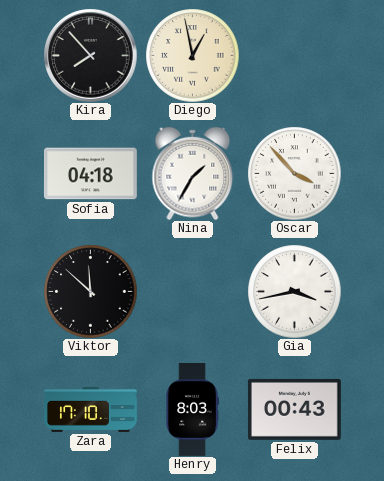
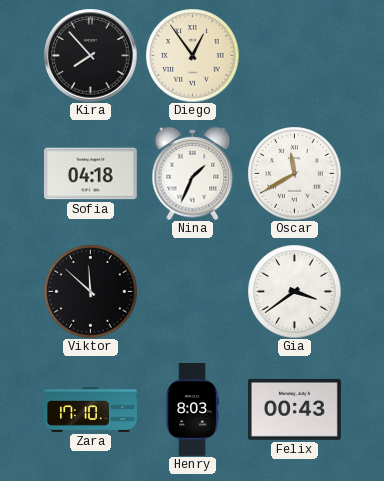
Diego: 12:58 -> 12:54 (192, 55)
Nina: 1:35 -> 1:34 (193, 173)
Oscar: 3:53 -> 11:40 (294, 173)
Gia: 3:43 -> 3:39 (294, 291)
